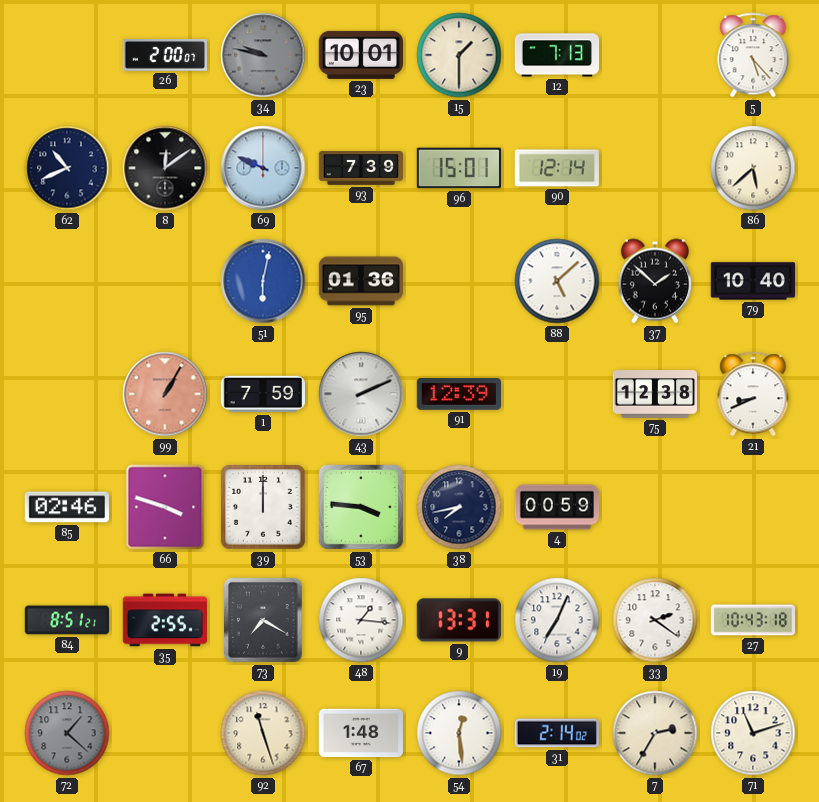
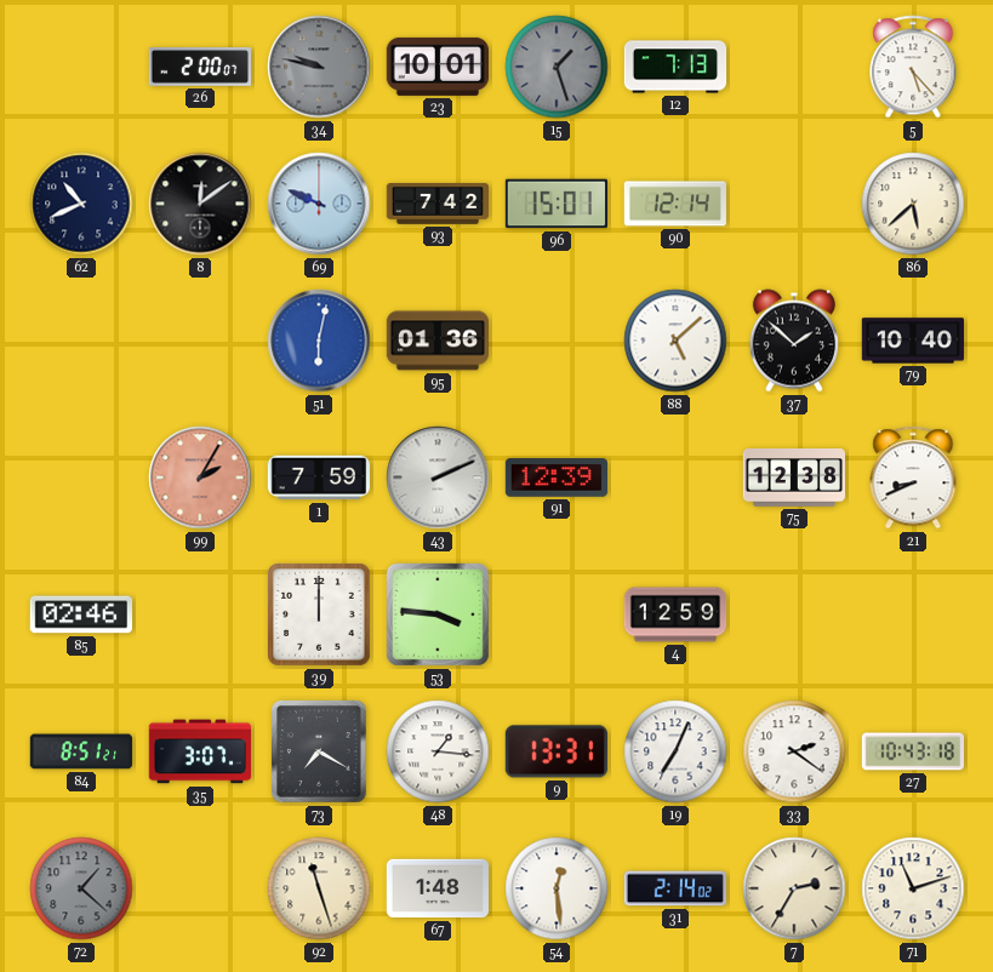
15: 1:30 -> 1:27 (557, 67)
15 dial: cream -> grey (557, 67)
93: 7:39 -> 7:42 (436, 205)
99: 1:05 -> 2:05 (200, 478)
66: 3:48 -> none (165, 507)
38: 7:43 -> none (459, 507)
4: 00:59 -> 12:59 (675, 614)
35: 2:55 -> 3:07 (199, 751)
